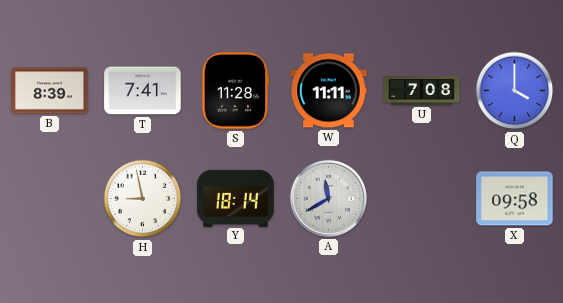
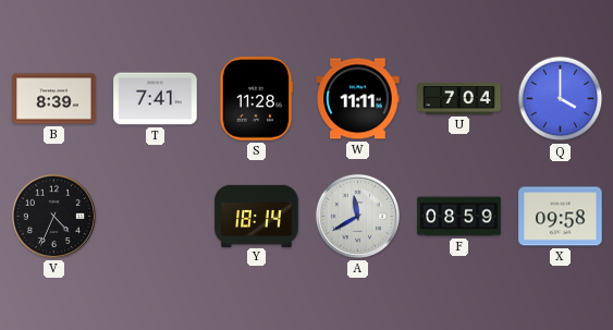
U: 7:08 -> 7:04 (459, 99)
V: none -> 4:34 (53, 216)
H: 8:58 -> none (143, 199)
F: none -> 08:59 (459, 217)
